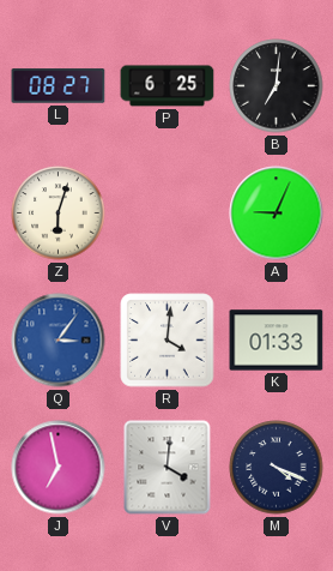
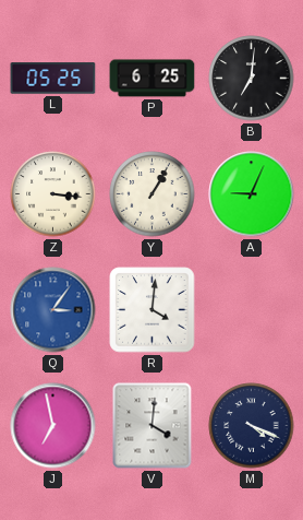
L: 08:27 -> 05:25 (53, 79)
Z: 6:03 -> 3:16 (53, 194)
Y: none -> 1:05 (153, 194)
K: 01:33 -> none (277, 341)
